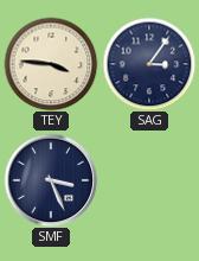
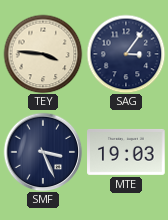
MTE: none -> 19:03 (126, 152)
